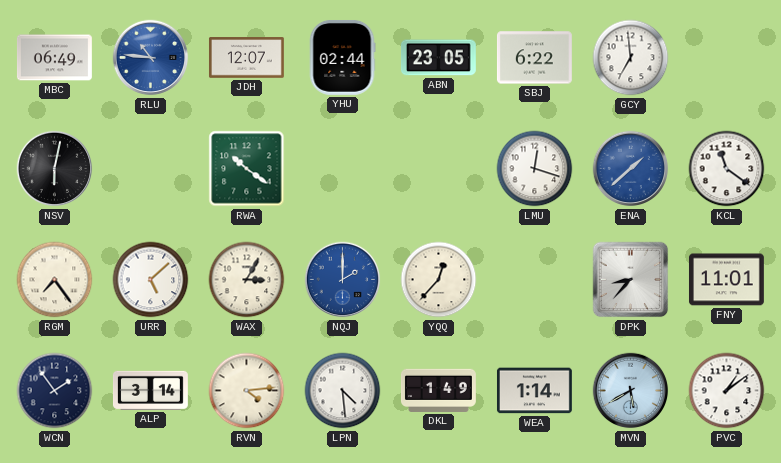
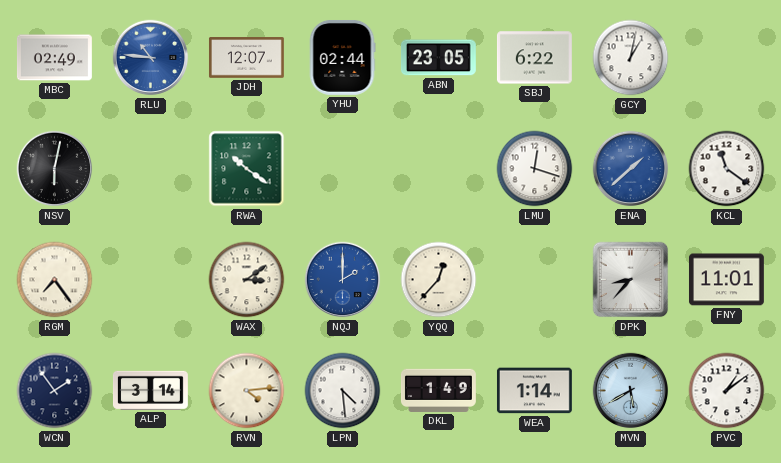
MBC: 06:49 -> 02:49 (54, 58)
GCY: 6:59 -> 1:02 (631, 58)
URR: 5:08 -> none (151, 280)
WAX: 3:05 -> 3:09 (247, 280)
